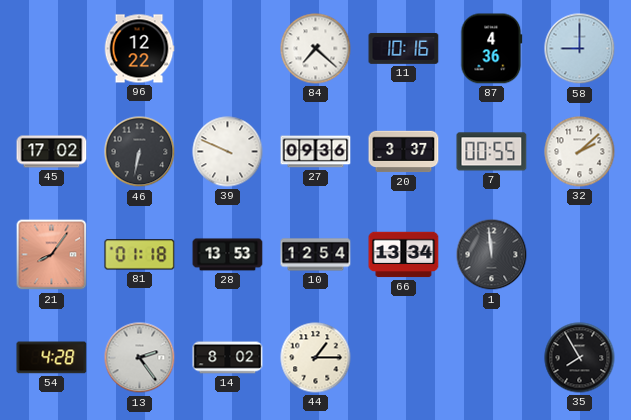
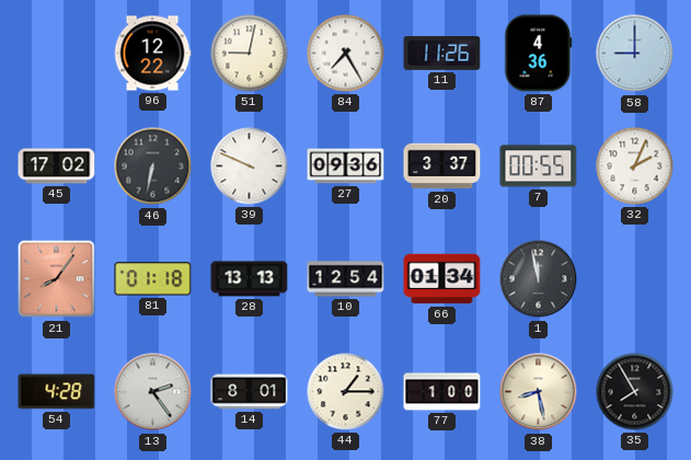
51: none -> 9:02 (250, 54)
84: 7:22 -> 7:25 (346, 54)
11: 10:16 -> 11:26 (442, 53)
32: 2:08 -> 2:04 (635, 166)
28: 13:53 -> 13:13 (250, 279)
66: 13:34 -> 01:34 (442, 279)
1: 11:59 -> 11:58 (539, 279)
14: 8:02 -> 8:01 (250, 392)
77: none -> 1:00 (442, 392)
38: none -> 8:28 (539, 392)
